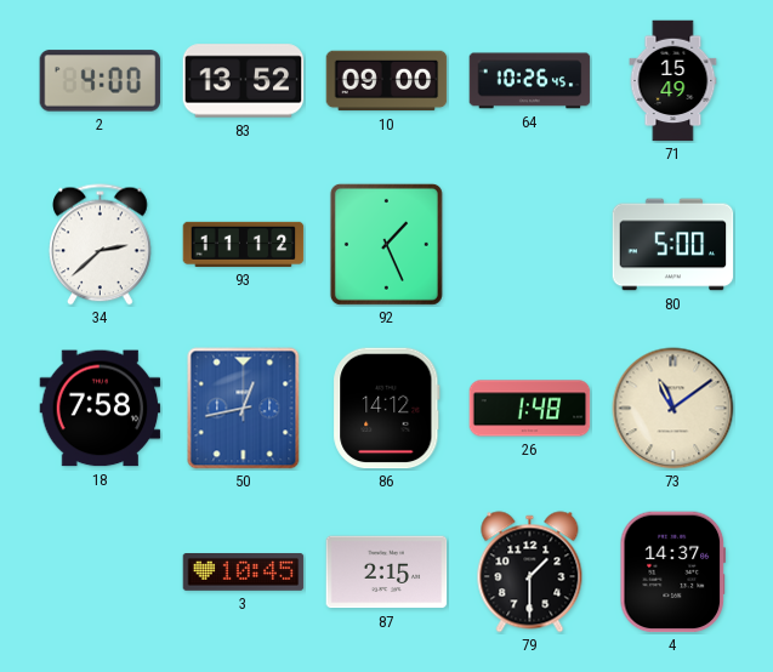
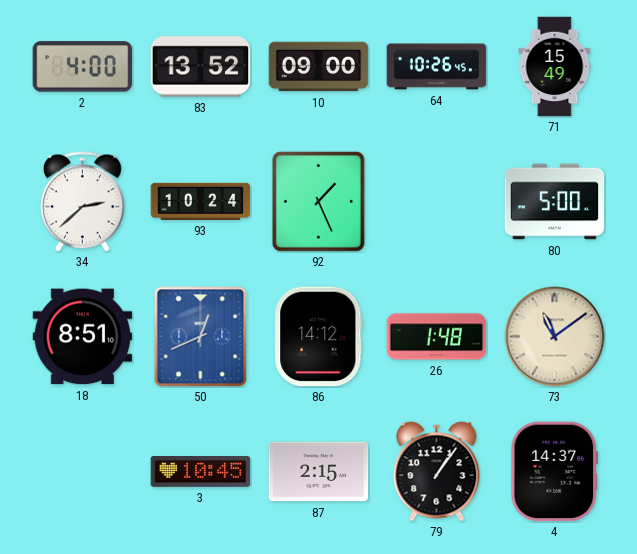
93: 11:12 -> 10:24 (201, 201)
18: 7:58 -> 8:51 (83, 337)
50: 12:43 -> 12:41 (201, 337)
79: 1:30 -> 1:06 (437, 472)
